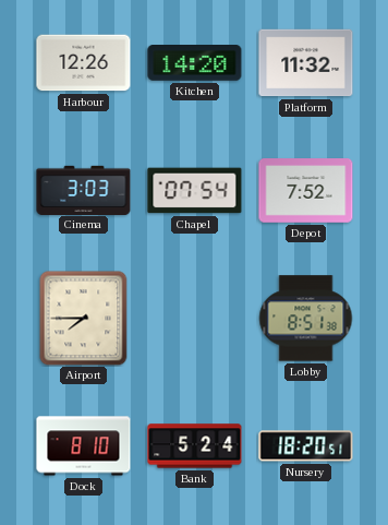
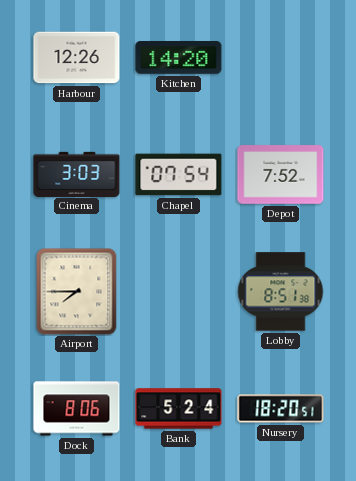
Platform: 11:32 -> none (306, 63)
Dock: 8:10 -> 8:06 (77, 409)
